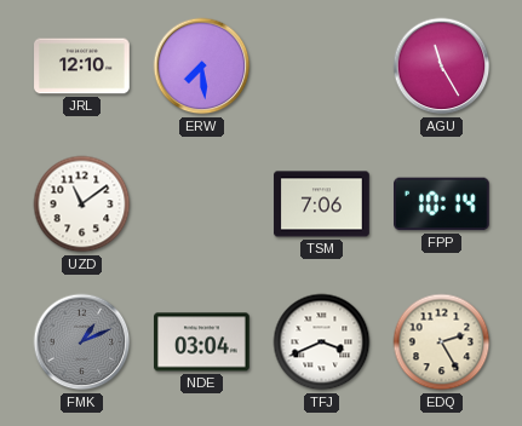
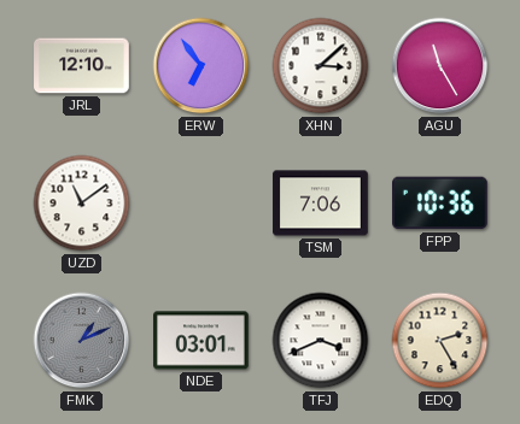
ERW: 7:29 -> 6:54 (201, 66)
XHN: none -> 3:08 (321, 66)
FPP: 10:14 -> 10:36 (440, 204)
NDE: 03:04 -> 03:01 (201, 341)
